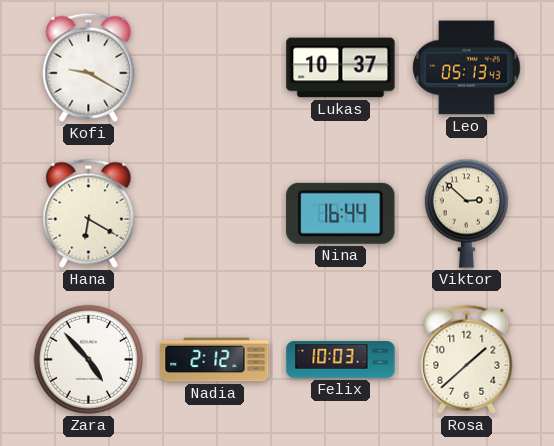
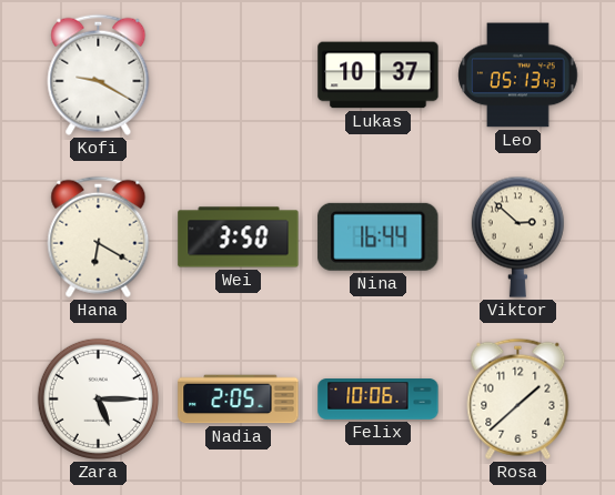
Wei: none -> 3:50 (239, 238)
Zara: 4:53 -> 5:15 (98, 398)
Nadia: 2:12 -> 2:05 (239, 400)
Felix: 10:03 -> 10:06 (379, 400)
